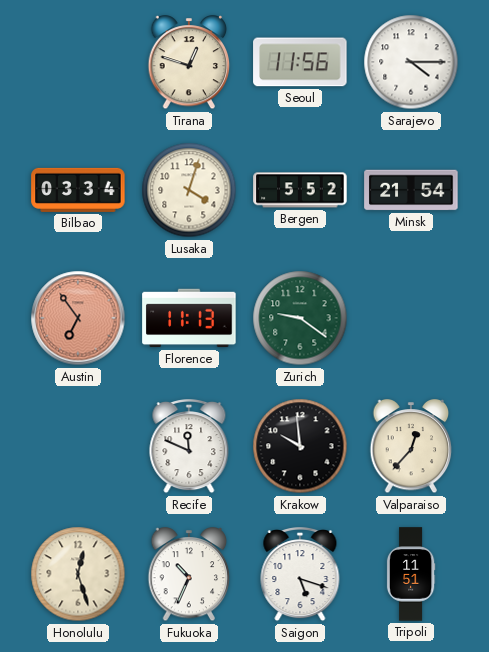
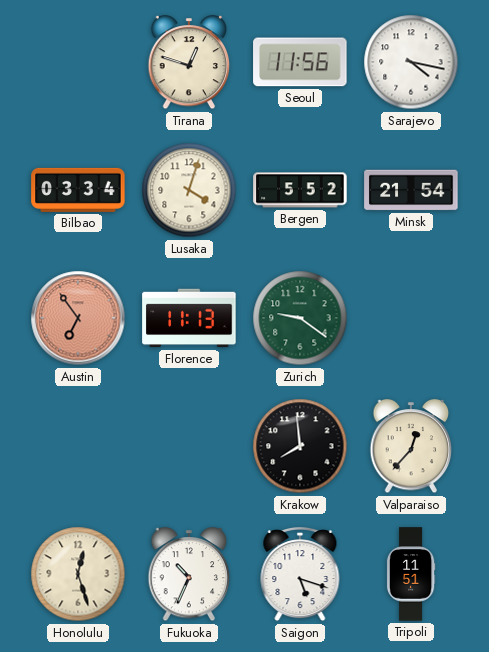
Sarajevo: 4:15 -> 4:17 (411, 62)
Recife: 11:49 -> none (189, 447)
Krakow: 9:59 -> 7:59 (300, 446)
